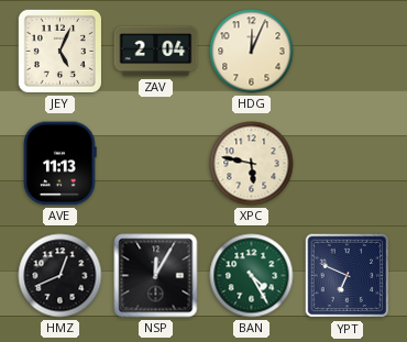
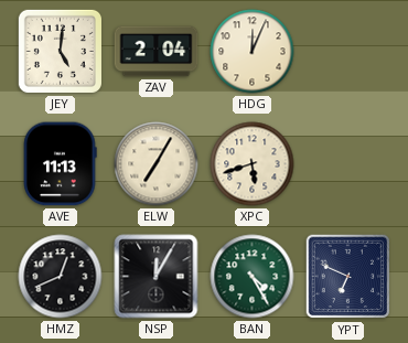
JEY: 5:04 -> 5:01 (60, 51)
ELW: none -> 7:05 (157, 164)
XPC: 5:47 -> 5:42 (253, 164)
